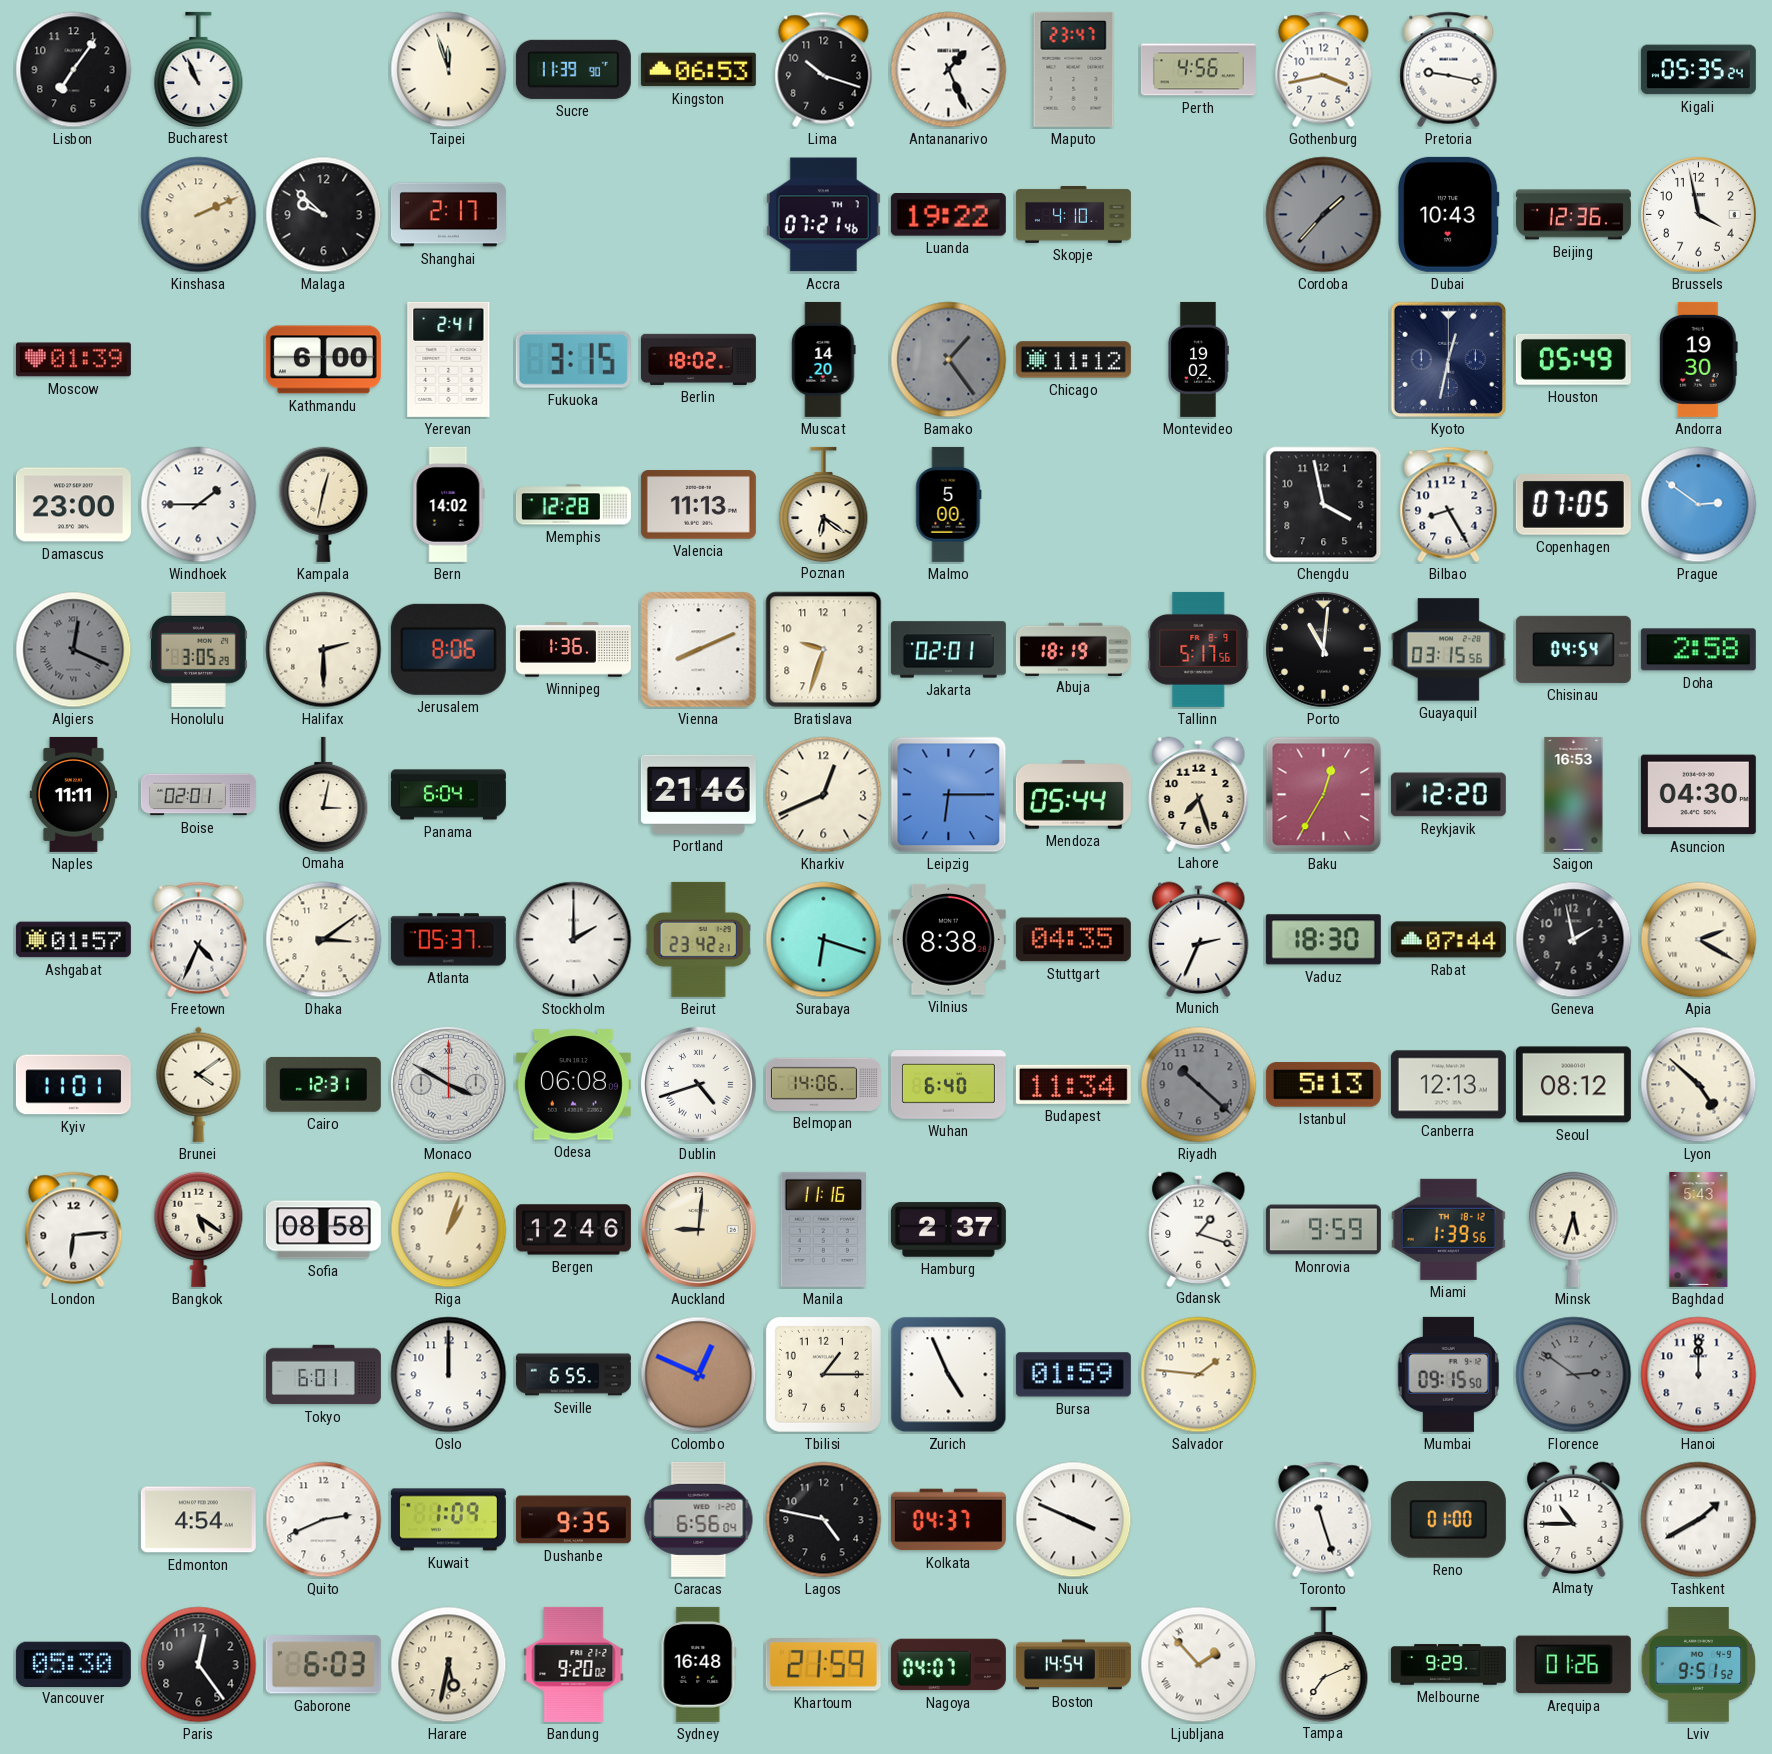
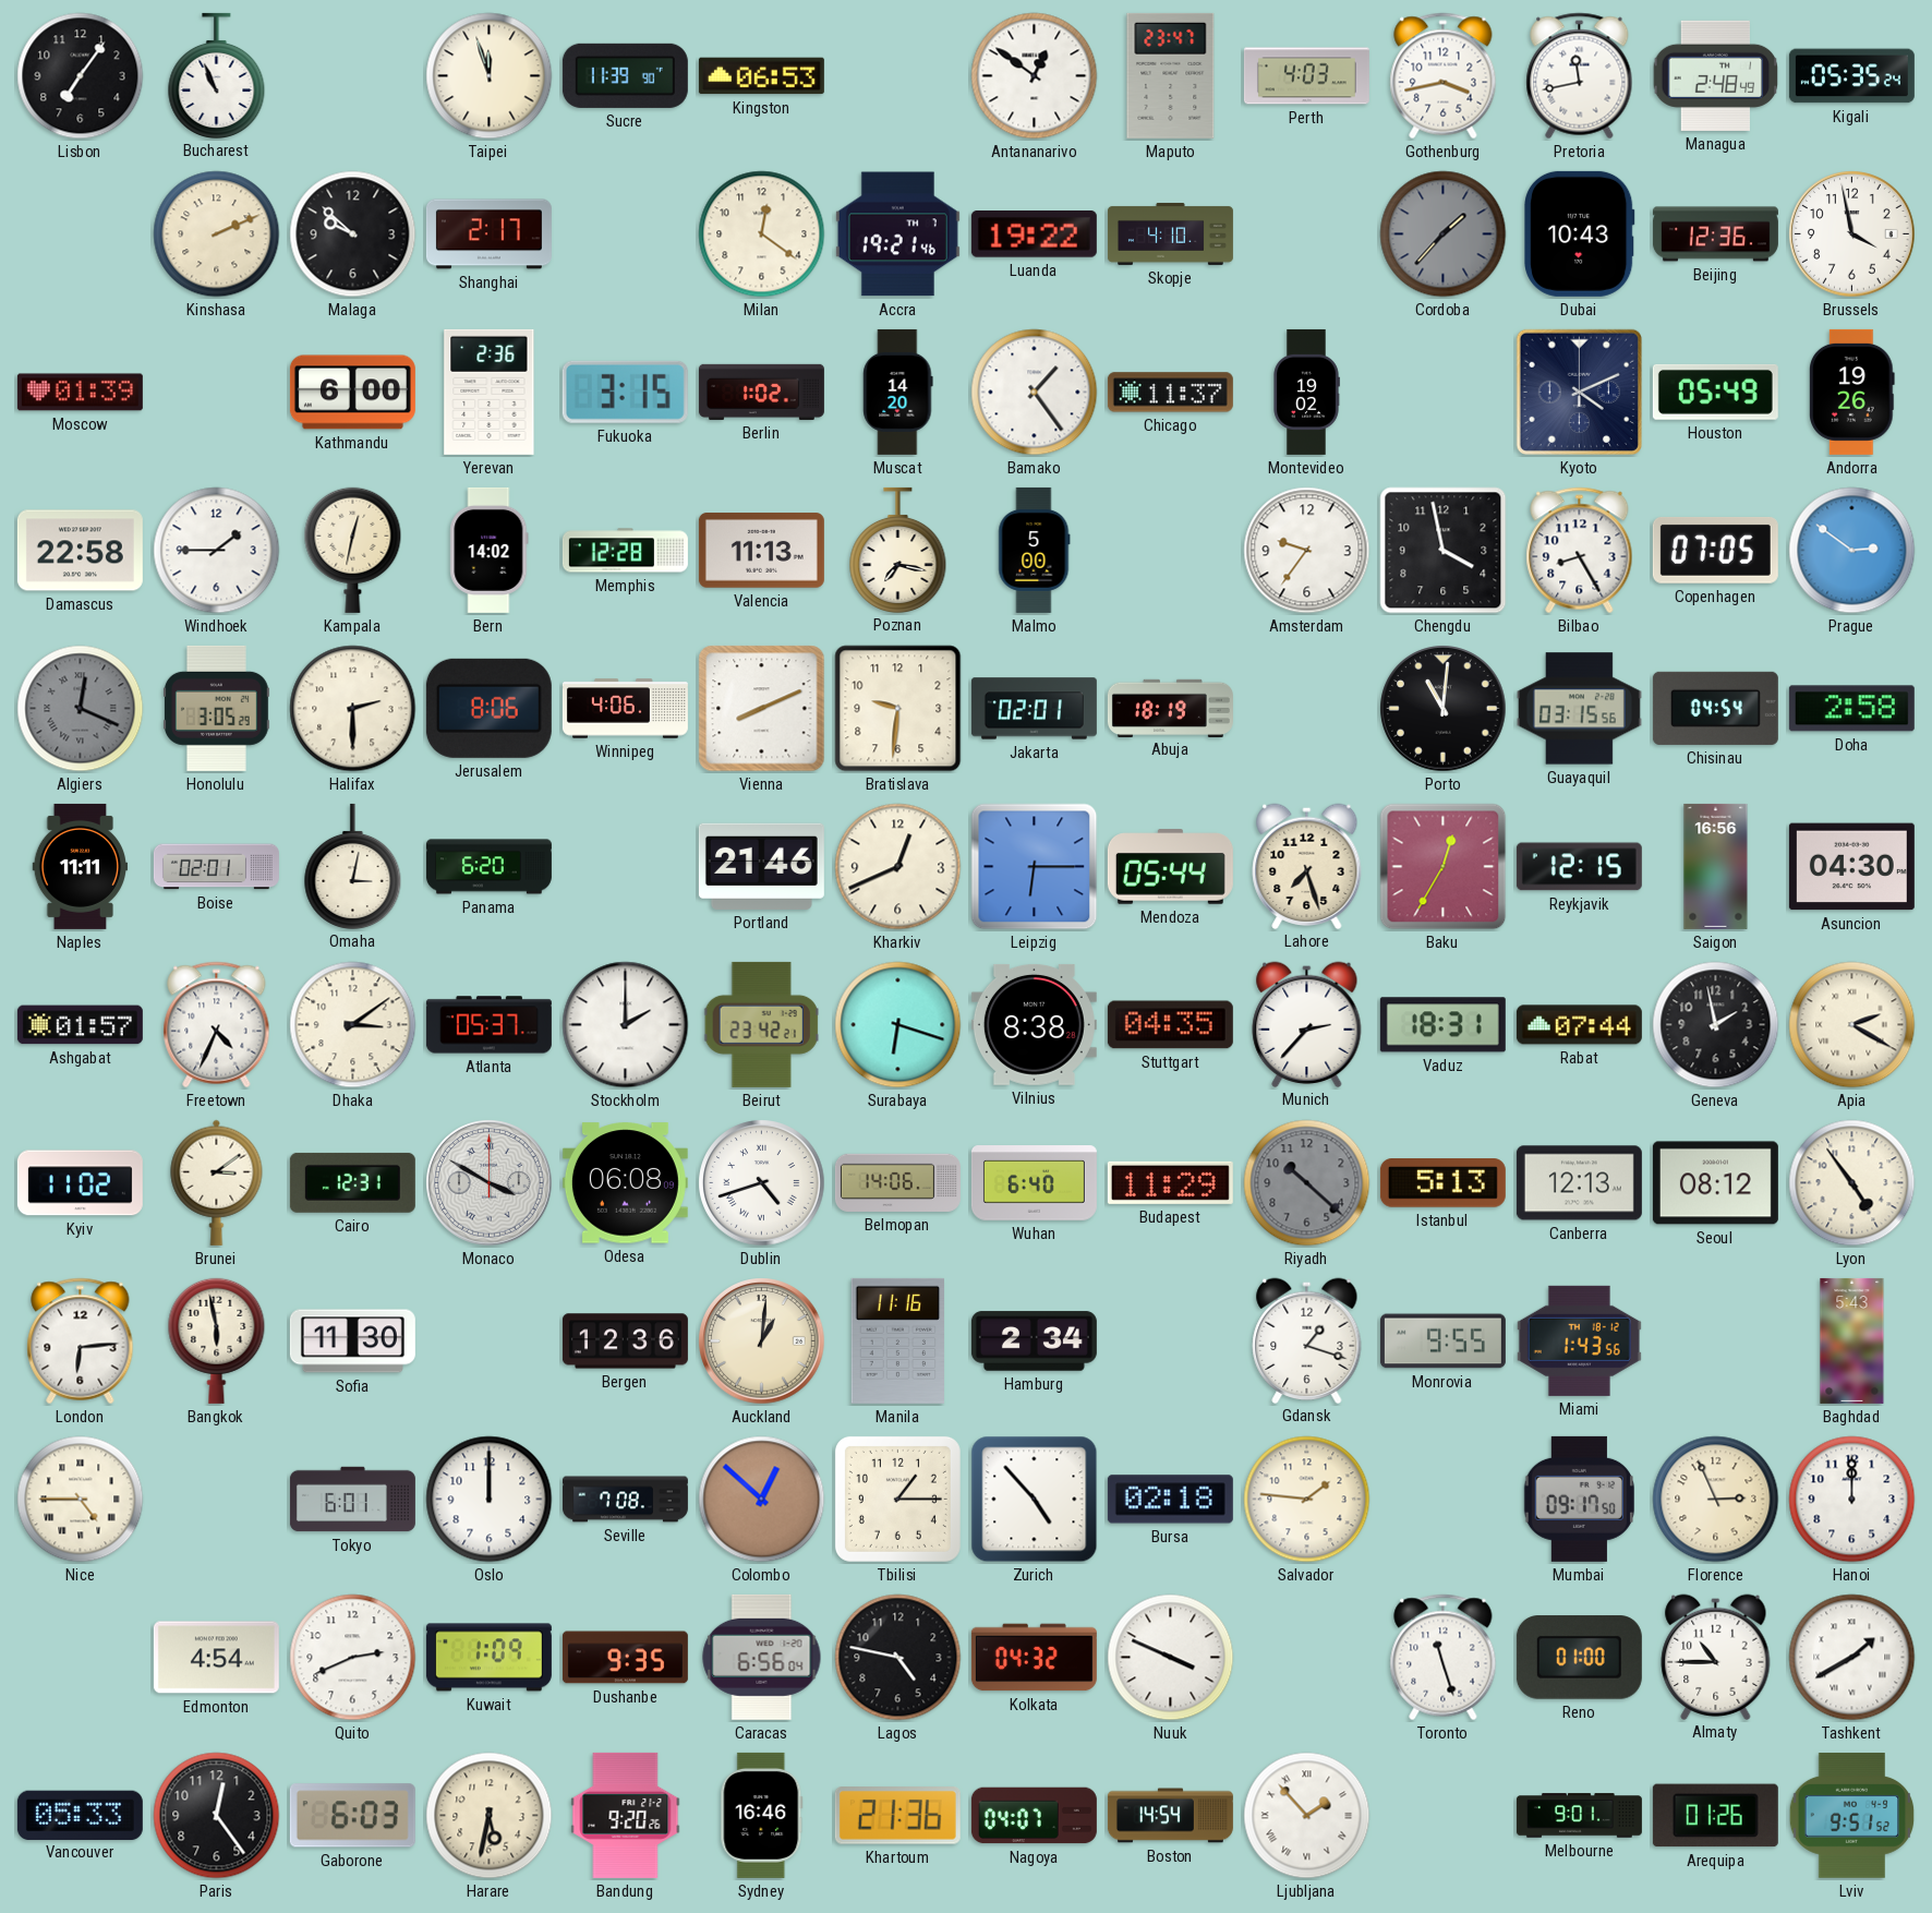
Lima: 10:18 -> none (824, 70)
Antananarivo: 1:26 -> 12:51 (1035, 76)
Perth: 4:56 -> 4:03 (1306, 76)
Pretoria: 9:17 -> 11:43 (1580, 76)
Managua: none -> 2:48 (1716, 75)
Milan: none -> 12:21 (762, 234)
Accra: 07:21 -> 19:21 (897, 234)
Yerevan: 2:41 -> 2:36 (490, 392)
Berlin: 18:02 -> 1:02 (761, 392)
Bamako dial: grey -> white (1035, 393)
Chicago: 11:12 -> 11:37 (1170, 393)
Kyoto: 12:32 -> 4:11 (1579, 392)
Andorra: 19:30 -> 19:26 (1852, 392)
Damascus: 23:00 -> 22:58 (80, 551)
Poznan: 6:21 -> 7:17 (898, 550)
Amsterdam: none -> 9:36 (1307, 551)
Winnipeg: 1:36 -> 4:06 (625, 709)
Bratislava: 9:33 -> 9:31 (898, 709)
Tallinn: 5:17 -> none (1199, 649)
Panama: 6:04 -> 6:20 (488, 867)
Reykjavik: 12:20 -> 12:15 (1579, 867)
Saigon: 16:53 -> 16:56 (1716, 866)
Munich: 2:34 -> 2:37 (1307, 1024)
Vaduz: 18:30 -> 18:31 (1442, 1025)
Kyiv: 11:01 -> 11:02 (80, 1183)
Brunei: 4:09 -> 3:09 (217, 1182)
Budapest: 11:34 -> 11:29 (1170, 1182)
Lyon: 4:52 -> 4:54 (1852, 1183)
Bangkok: 5:21 -> 5:58 (217, 1340)
Sofia: 08:58 -> 11:30 (352, 1341)
Riga: 1:03 -> none (449, 1230)
Bergen: 12:46 -> 12:36 (625, 1341)
Auckland: 9:01 -> 1:01 (762, 1341)
Hamburg: 2:37 -> 2:34 (1034, 1341)
Monrovia: 9:59 -> 9:55 (1442, 1341)
Miami: 1:39 -> 1:43 (1579, 1340)
Minsk: 5:33 -> none (1574, 1229)
Nice: none -> 4:45 (81, 1500)
Seville: 6:55 -> 7:08 (625, 1500)
Colombo: 12:49 -> 12:52 (762, 1500)
Zurich: 4:56 -> 4:53 (1035, 1500)
Bursa: 01:59 -> 02:18 (1170, 1500)
Mumbai: 09:15 -> 09:17 (1579, 1499)
Florence: 2:51 -> 2:56 (1716, 1500)
Florence dial: grey -> cream (1716, 1500)
Kolkata: 04:37 -> 04:32 (1034, 1658)
Vancouver: 05:30 -> 05:33 (80, 1815)
Bandung: 9:20:02 -> 9:20:26 (626, 1815)
Sydney: 16:48 -> 16:46 (762, 1815)
Khartoum: 21:59 -> 21:36 (897, 1816)
Tampa: 7:11 -> none (1324, 1664)
Melbourne: 9:29 -> 9:01 (1579, 1816)
